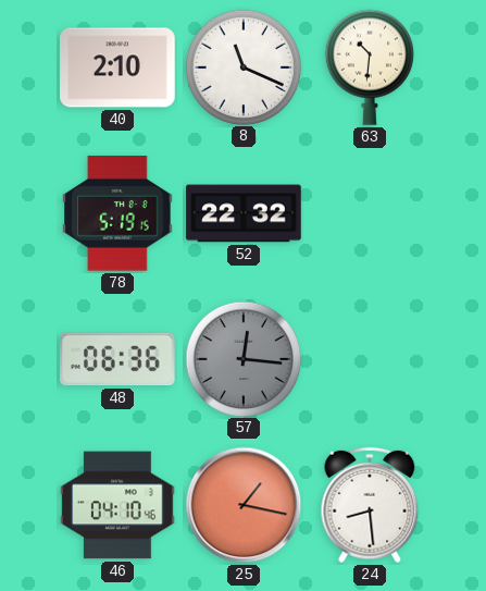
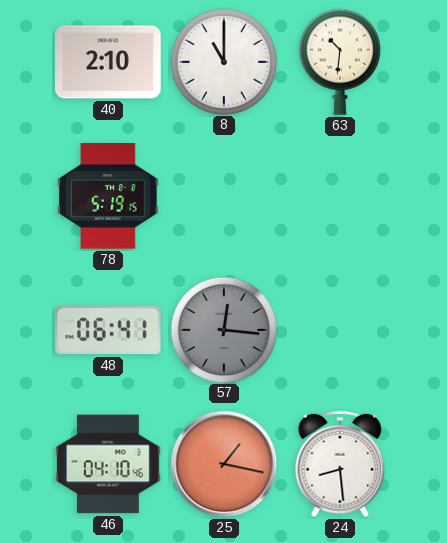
8: 11:19 -> 11:00 (223, 61)
52: 22:32 -> none (244, 213)
48: 06:36 -> 06:41 (109, 330)
